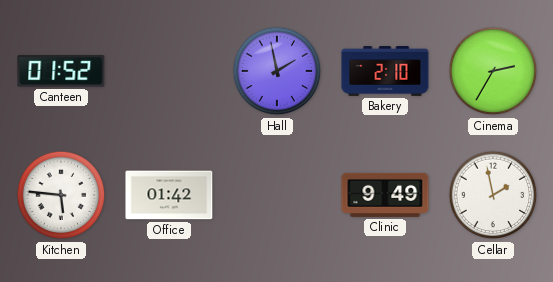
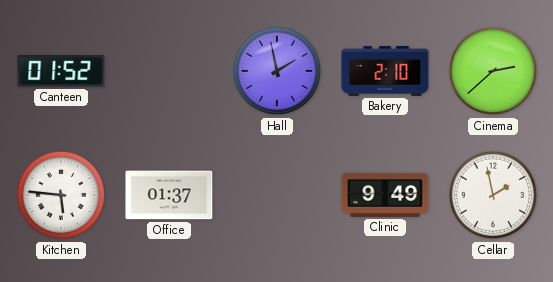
Cinema: 2:35 -> 2:38 (493, 71)
Office: 01:42 -> 01:37 (169, 195)
